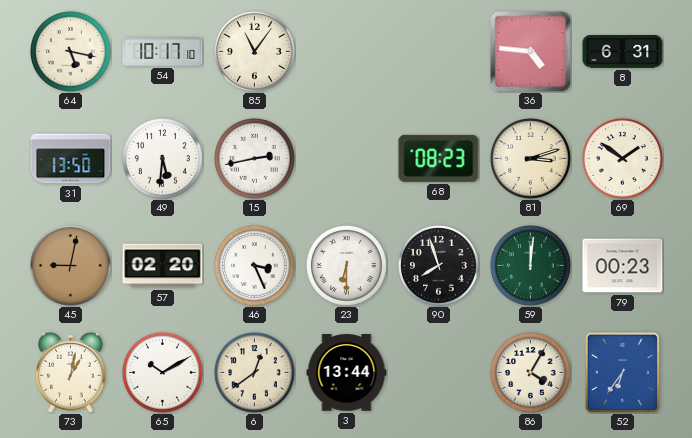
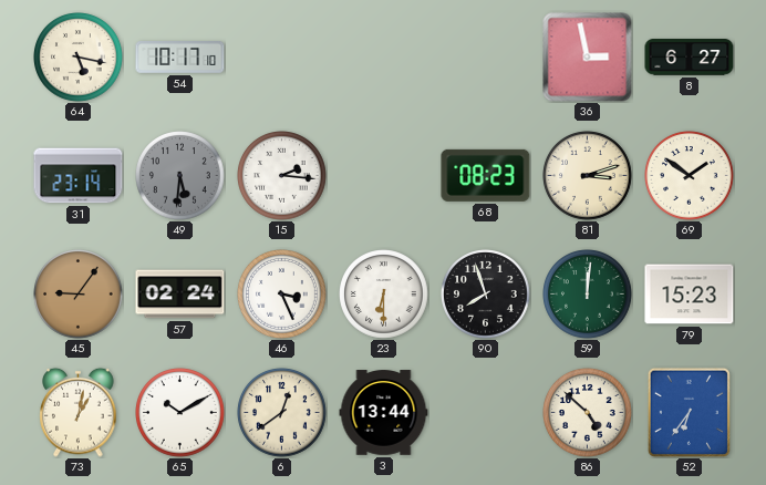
85: 11:06 -> none (255, 52)
36: 4:46 -> 2:58 (588, 58)
8: 6:31 -> 6:27 (690, 58)
31: 13:50 -> 23:14 (79, 176)
49 dial: white -> grey (180, 176)
15: 2:43 -> 2:16 (282, 176)
45: 9:02 -> 9:06 (79, 295)
57: 02:20 -> 02:24 (180, 295)
79: 00:23 -> 15:23 (690, 295)
86: 4:05 -> 4:52 (588, 413)
